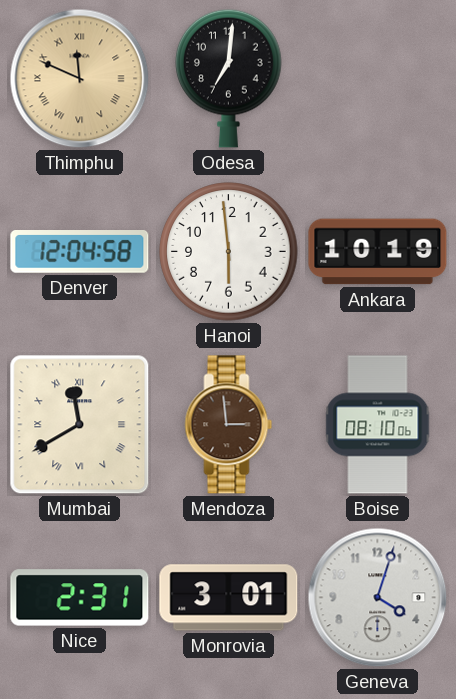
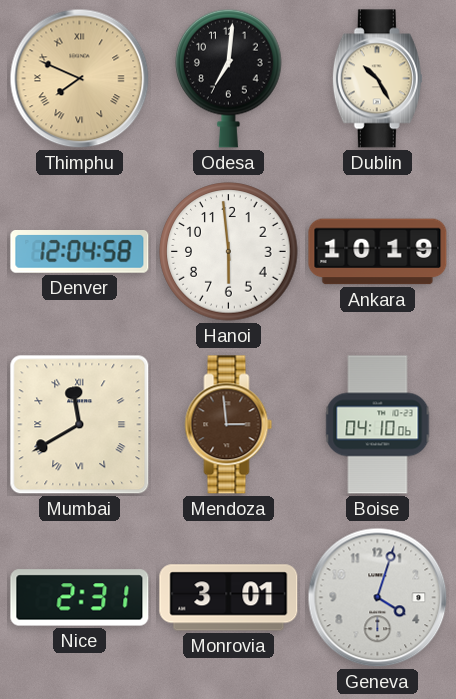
Thimphu: 11:49 -> 7:49 (80, 79)
Dublin: none -> 10:25 (377, 79)
Boise: 08:10 -> 04:10 (378, 425)
